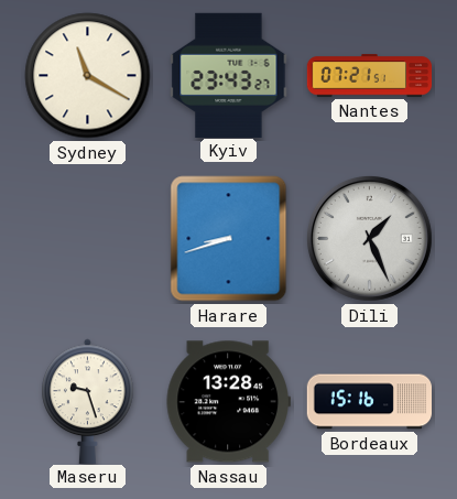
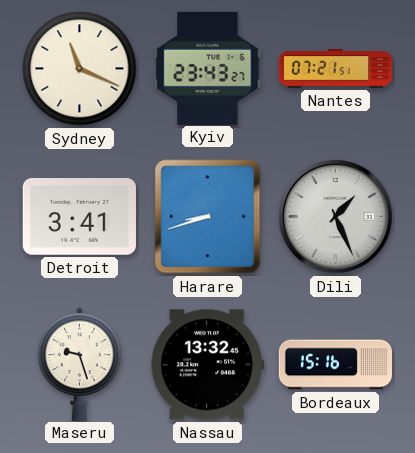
Sydney: 11:20 -> 11:19 (80, 69)
Detroit: none -> 3:41 (79, 217)
Nassau: 13:28 -> 13:32 (207, 365)
